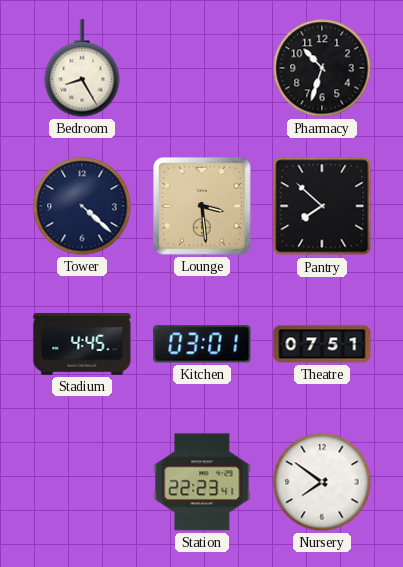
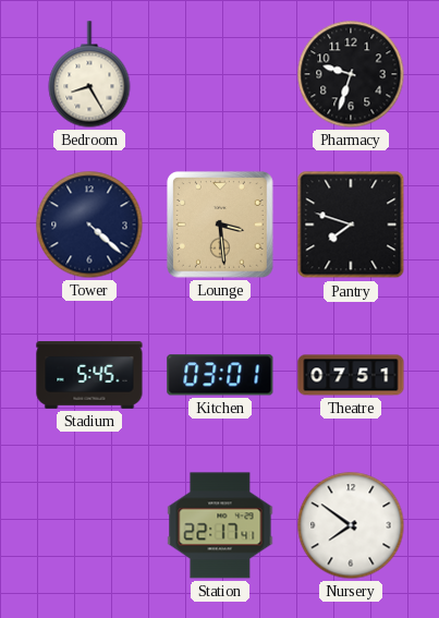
Pharmacy: 10:33 -> 9:33 (351, 74)
Pantry: 7:52 -> 7:48 (351, 225)
Stadium: 4:45 -> 5:45 (89, 375)
Station: 22:23 -> 22:17 (220, 525)
